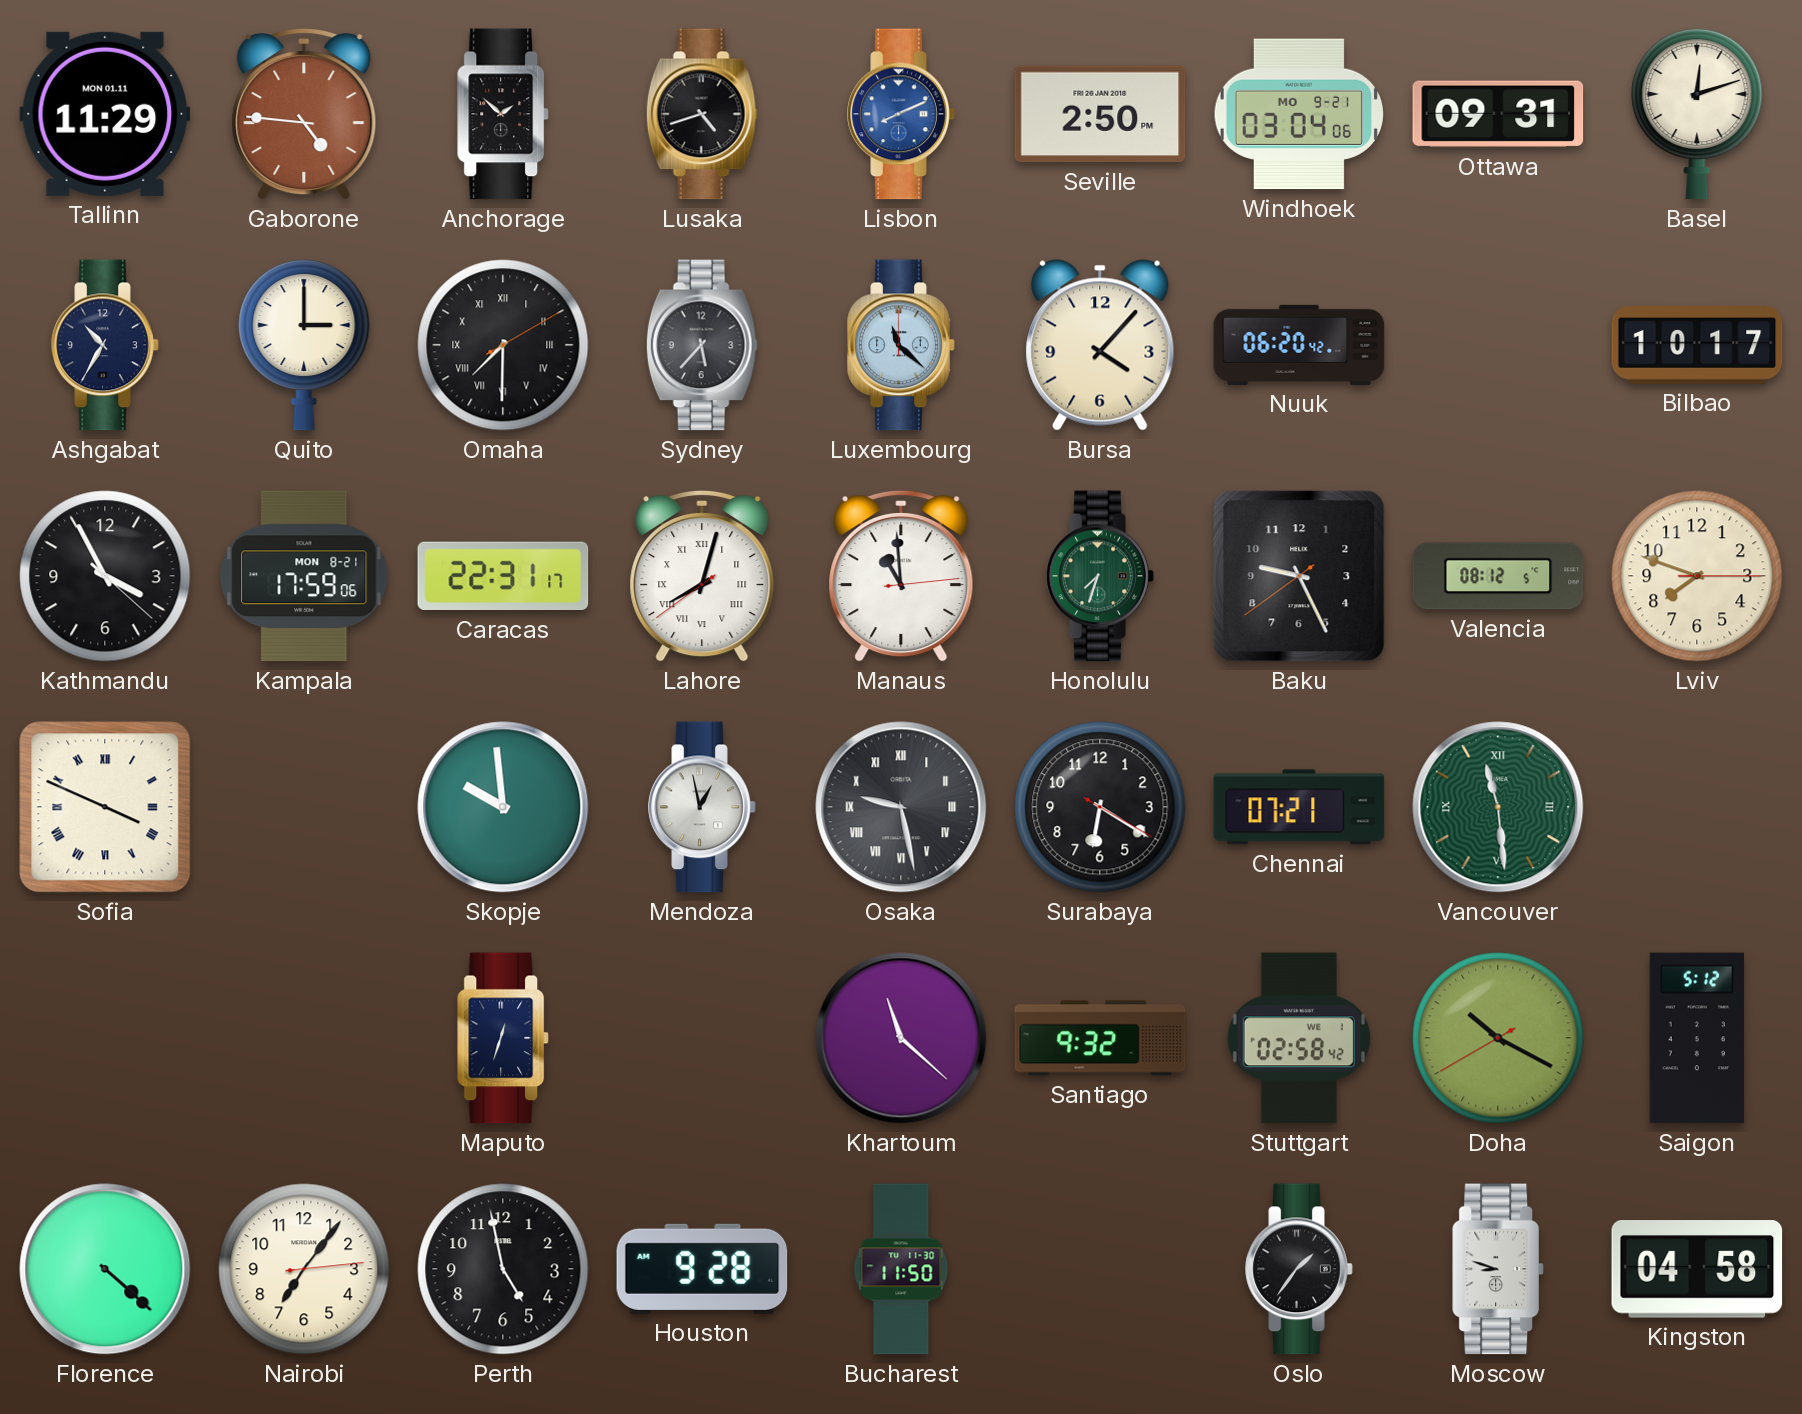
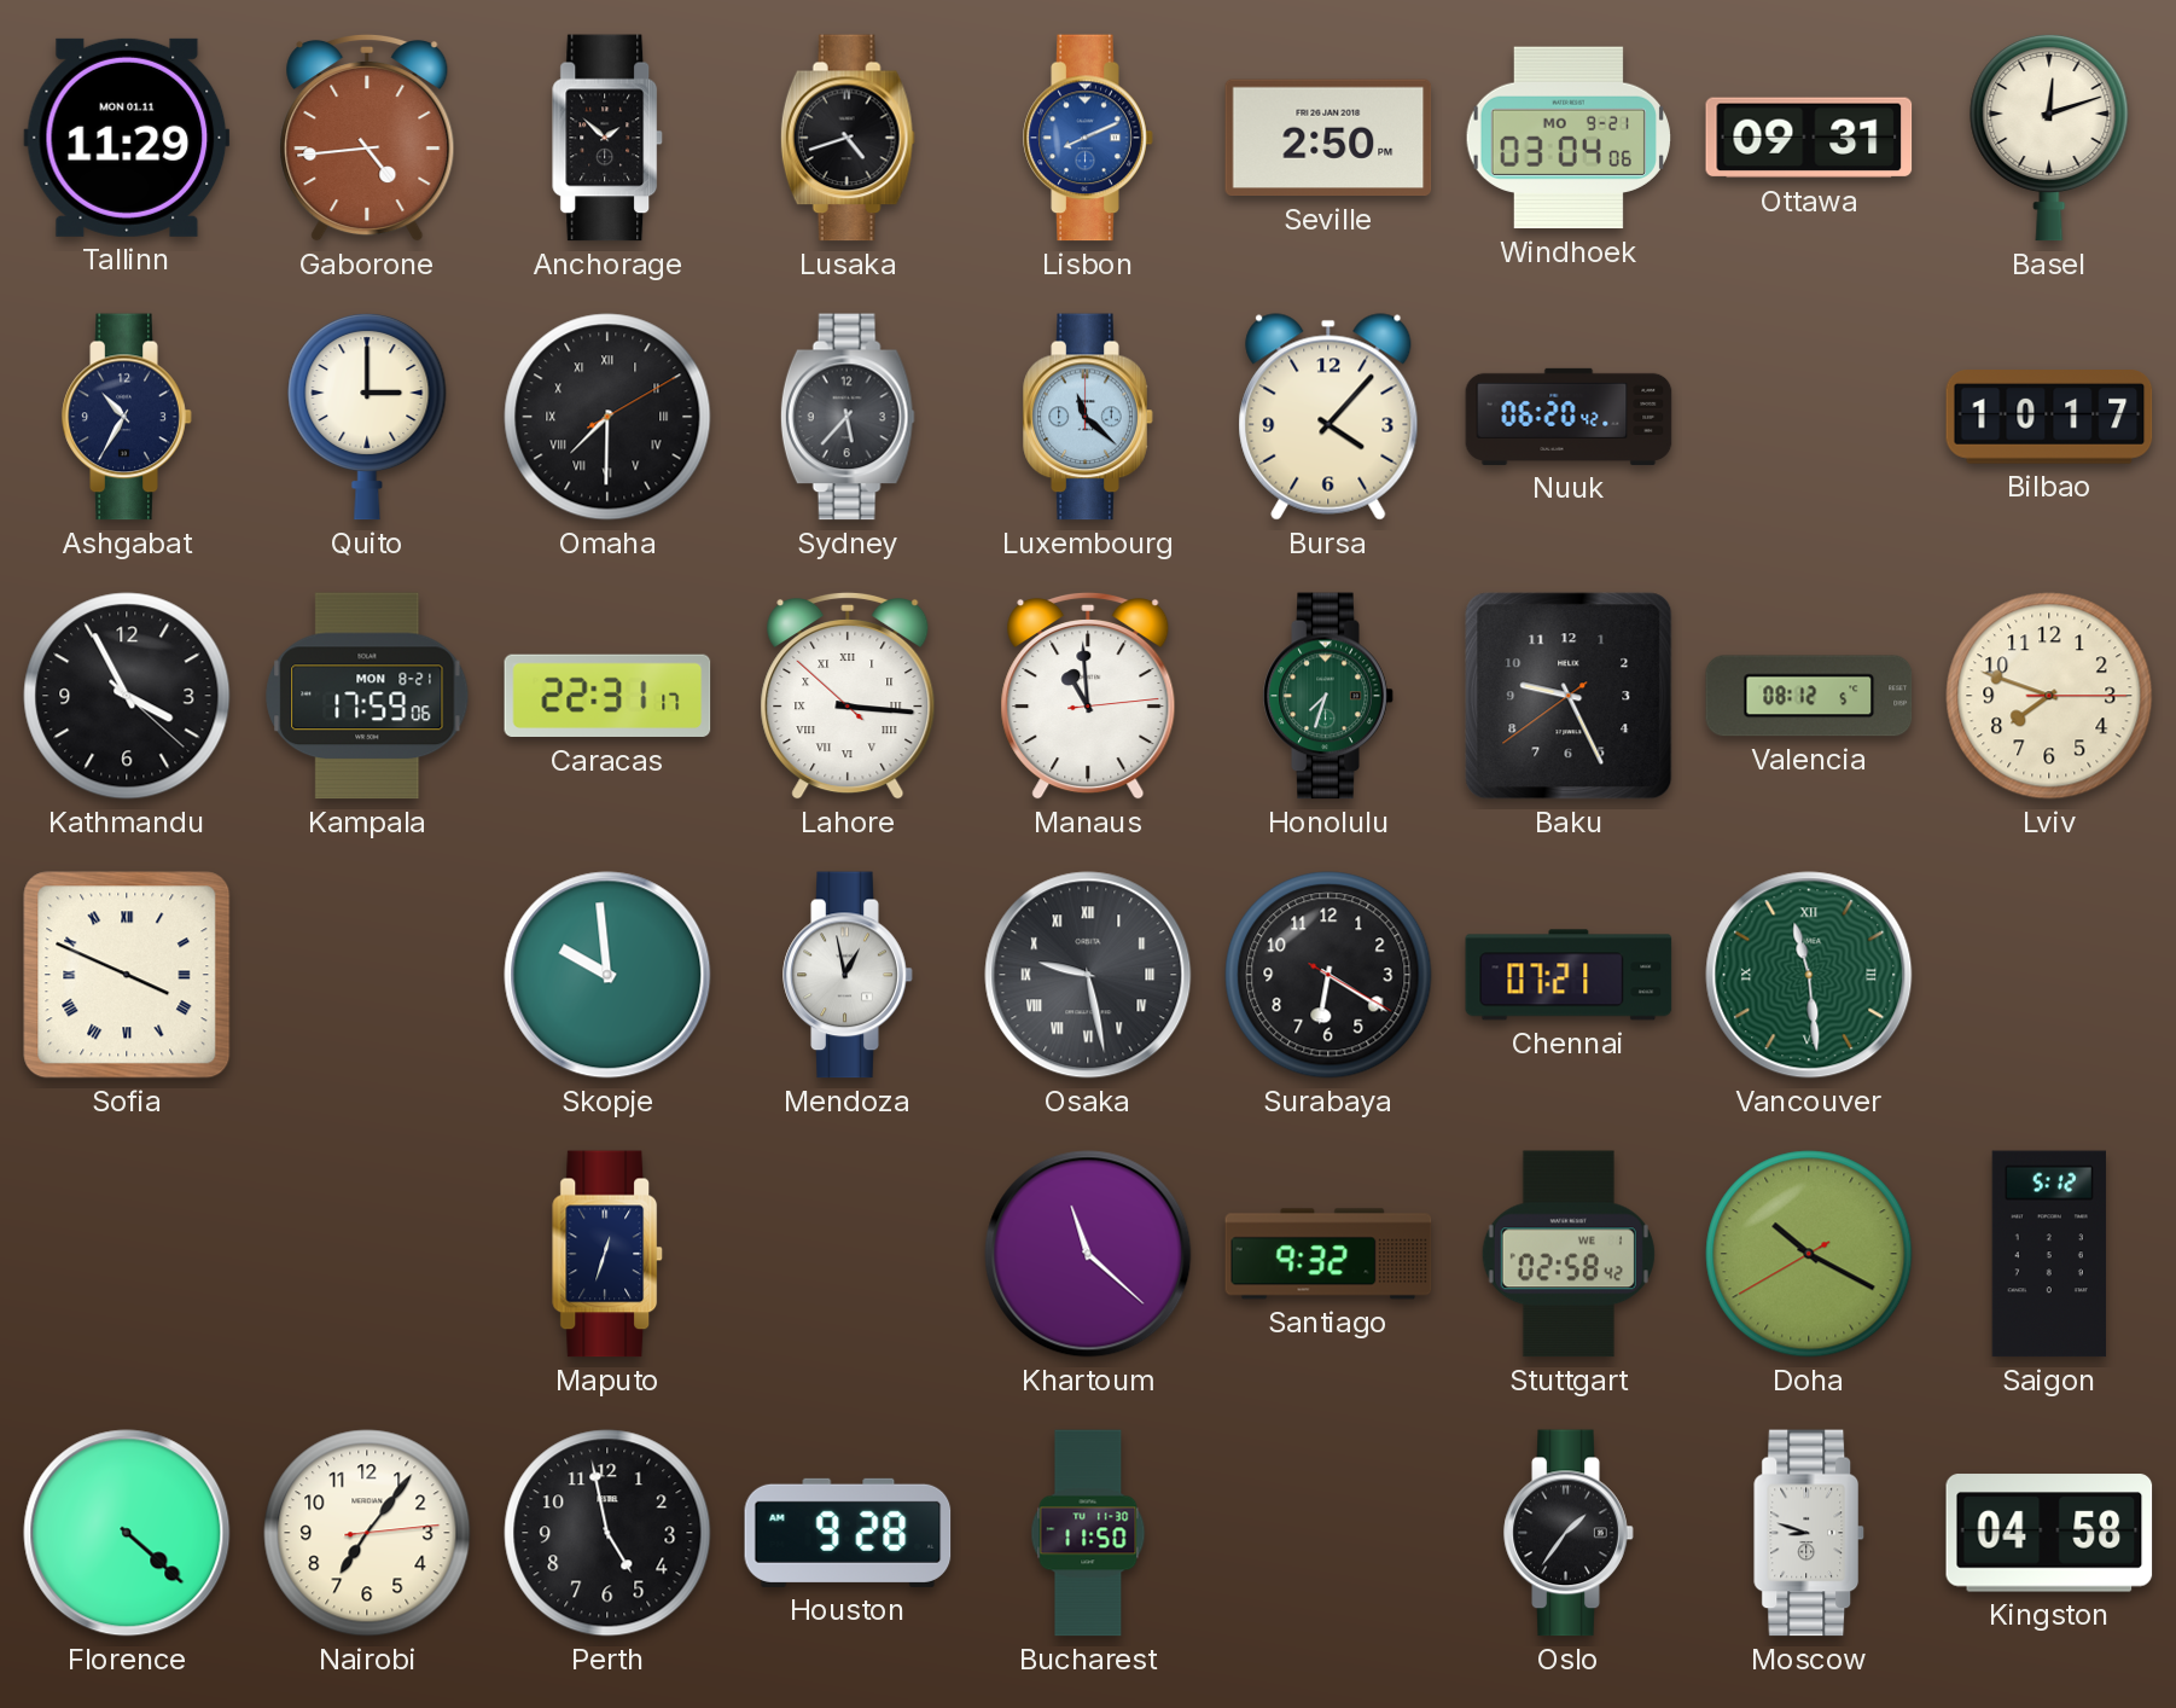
Gaborone: 4:46 -> 4:44 (367, 138)
Lahore: 8:02 -> 3:15 (848, 696)
